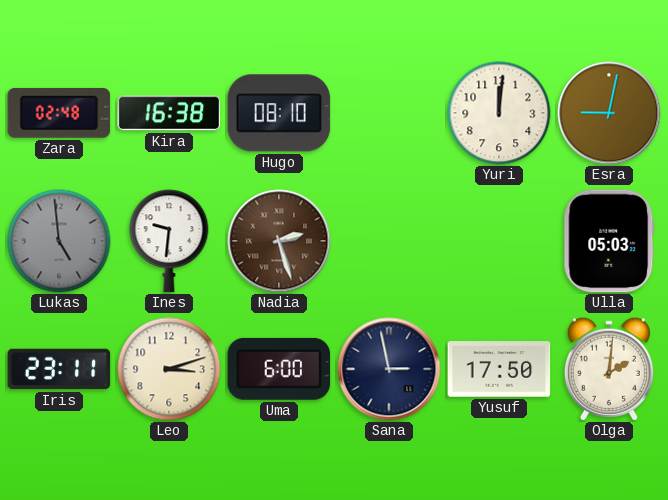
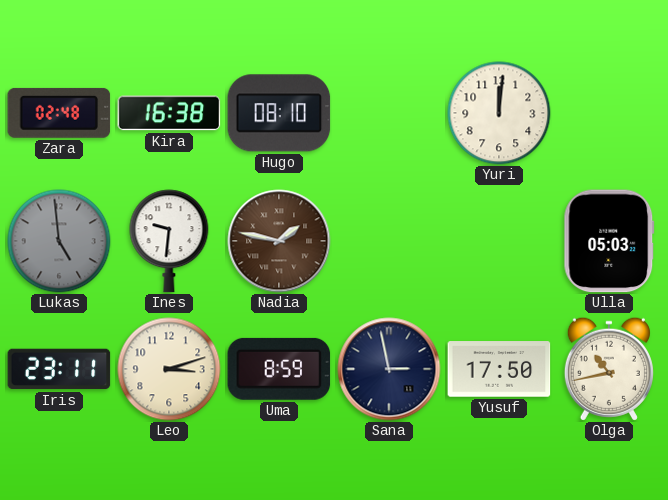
Esra: 9:02 -> none (609, 113)
Nadia: 2:27 -> 1:47 (279, 241)
Uma: 6:00 -> 8:59 (279, 369)
Olga: 2:01 -> 10:43 (609, 369)
